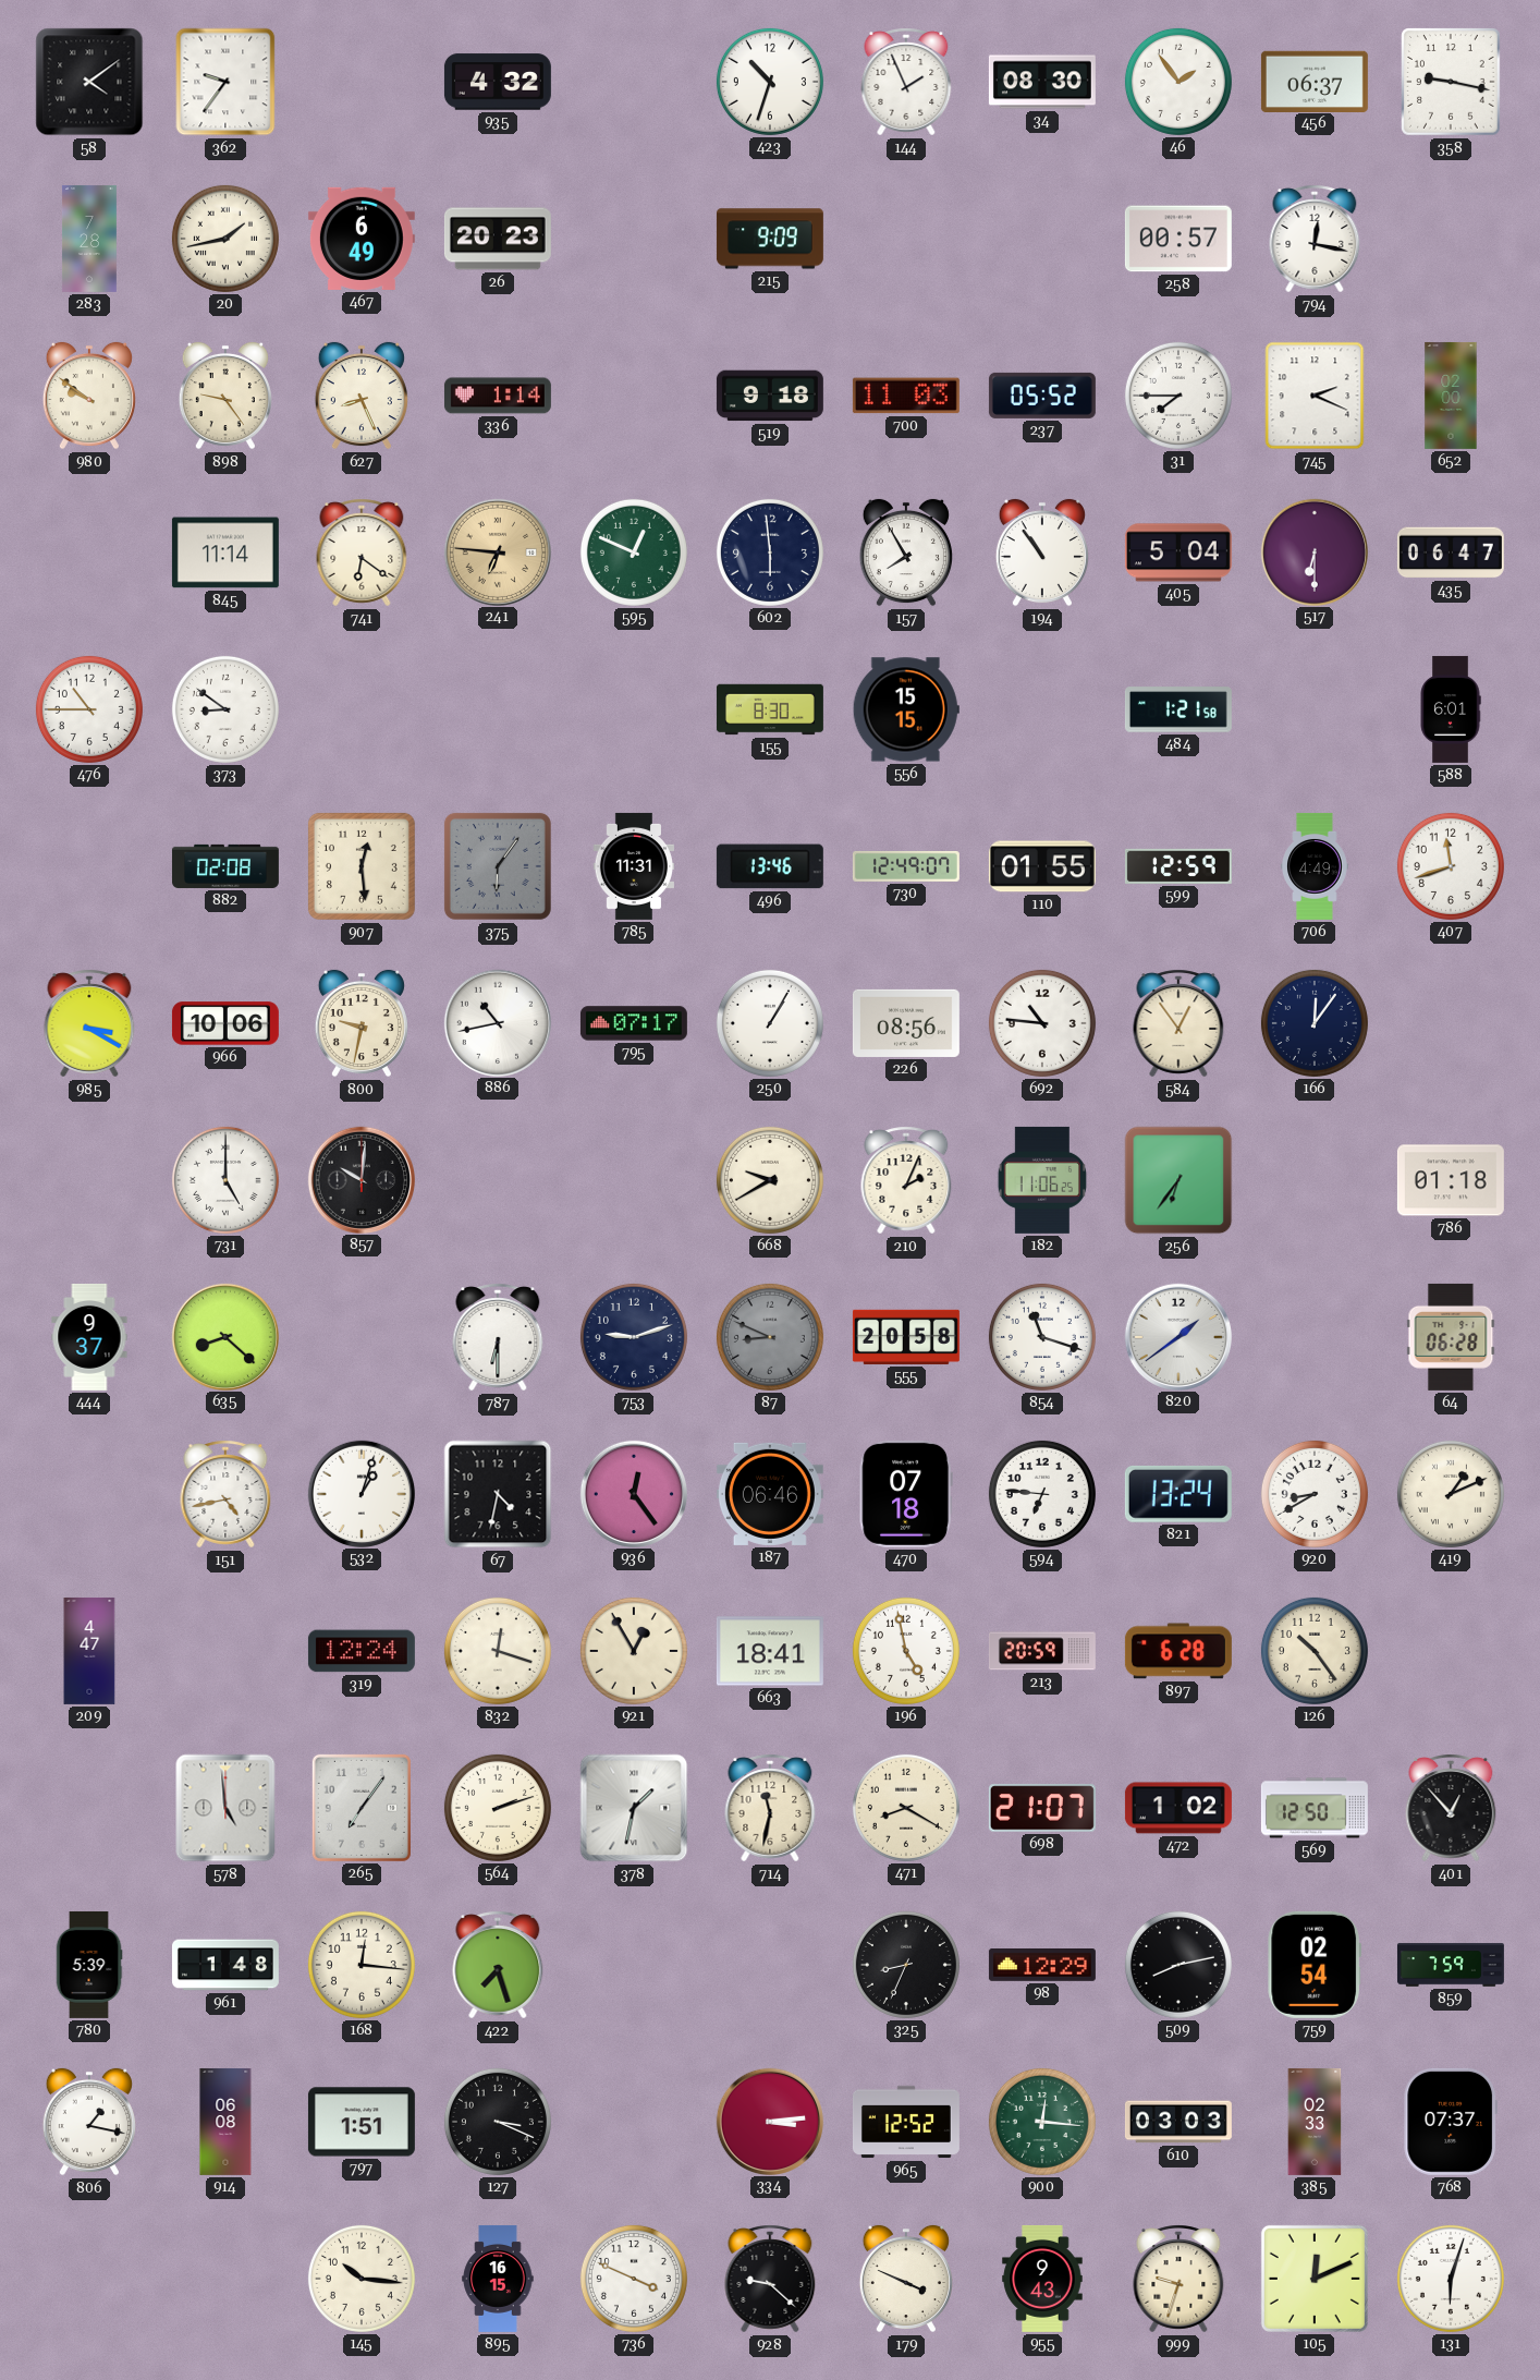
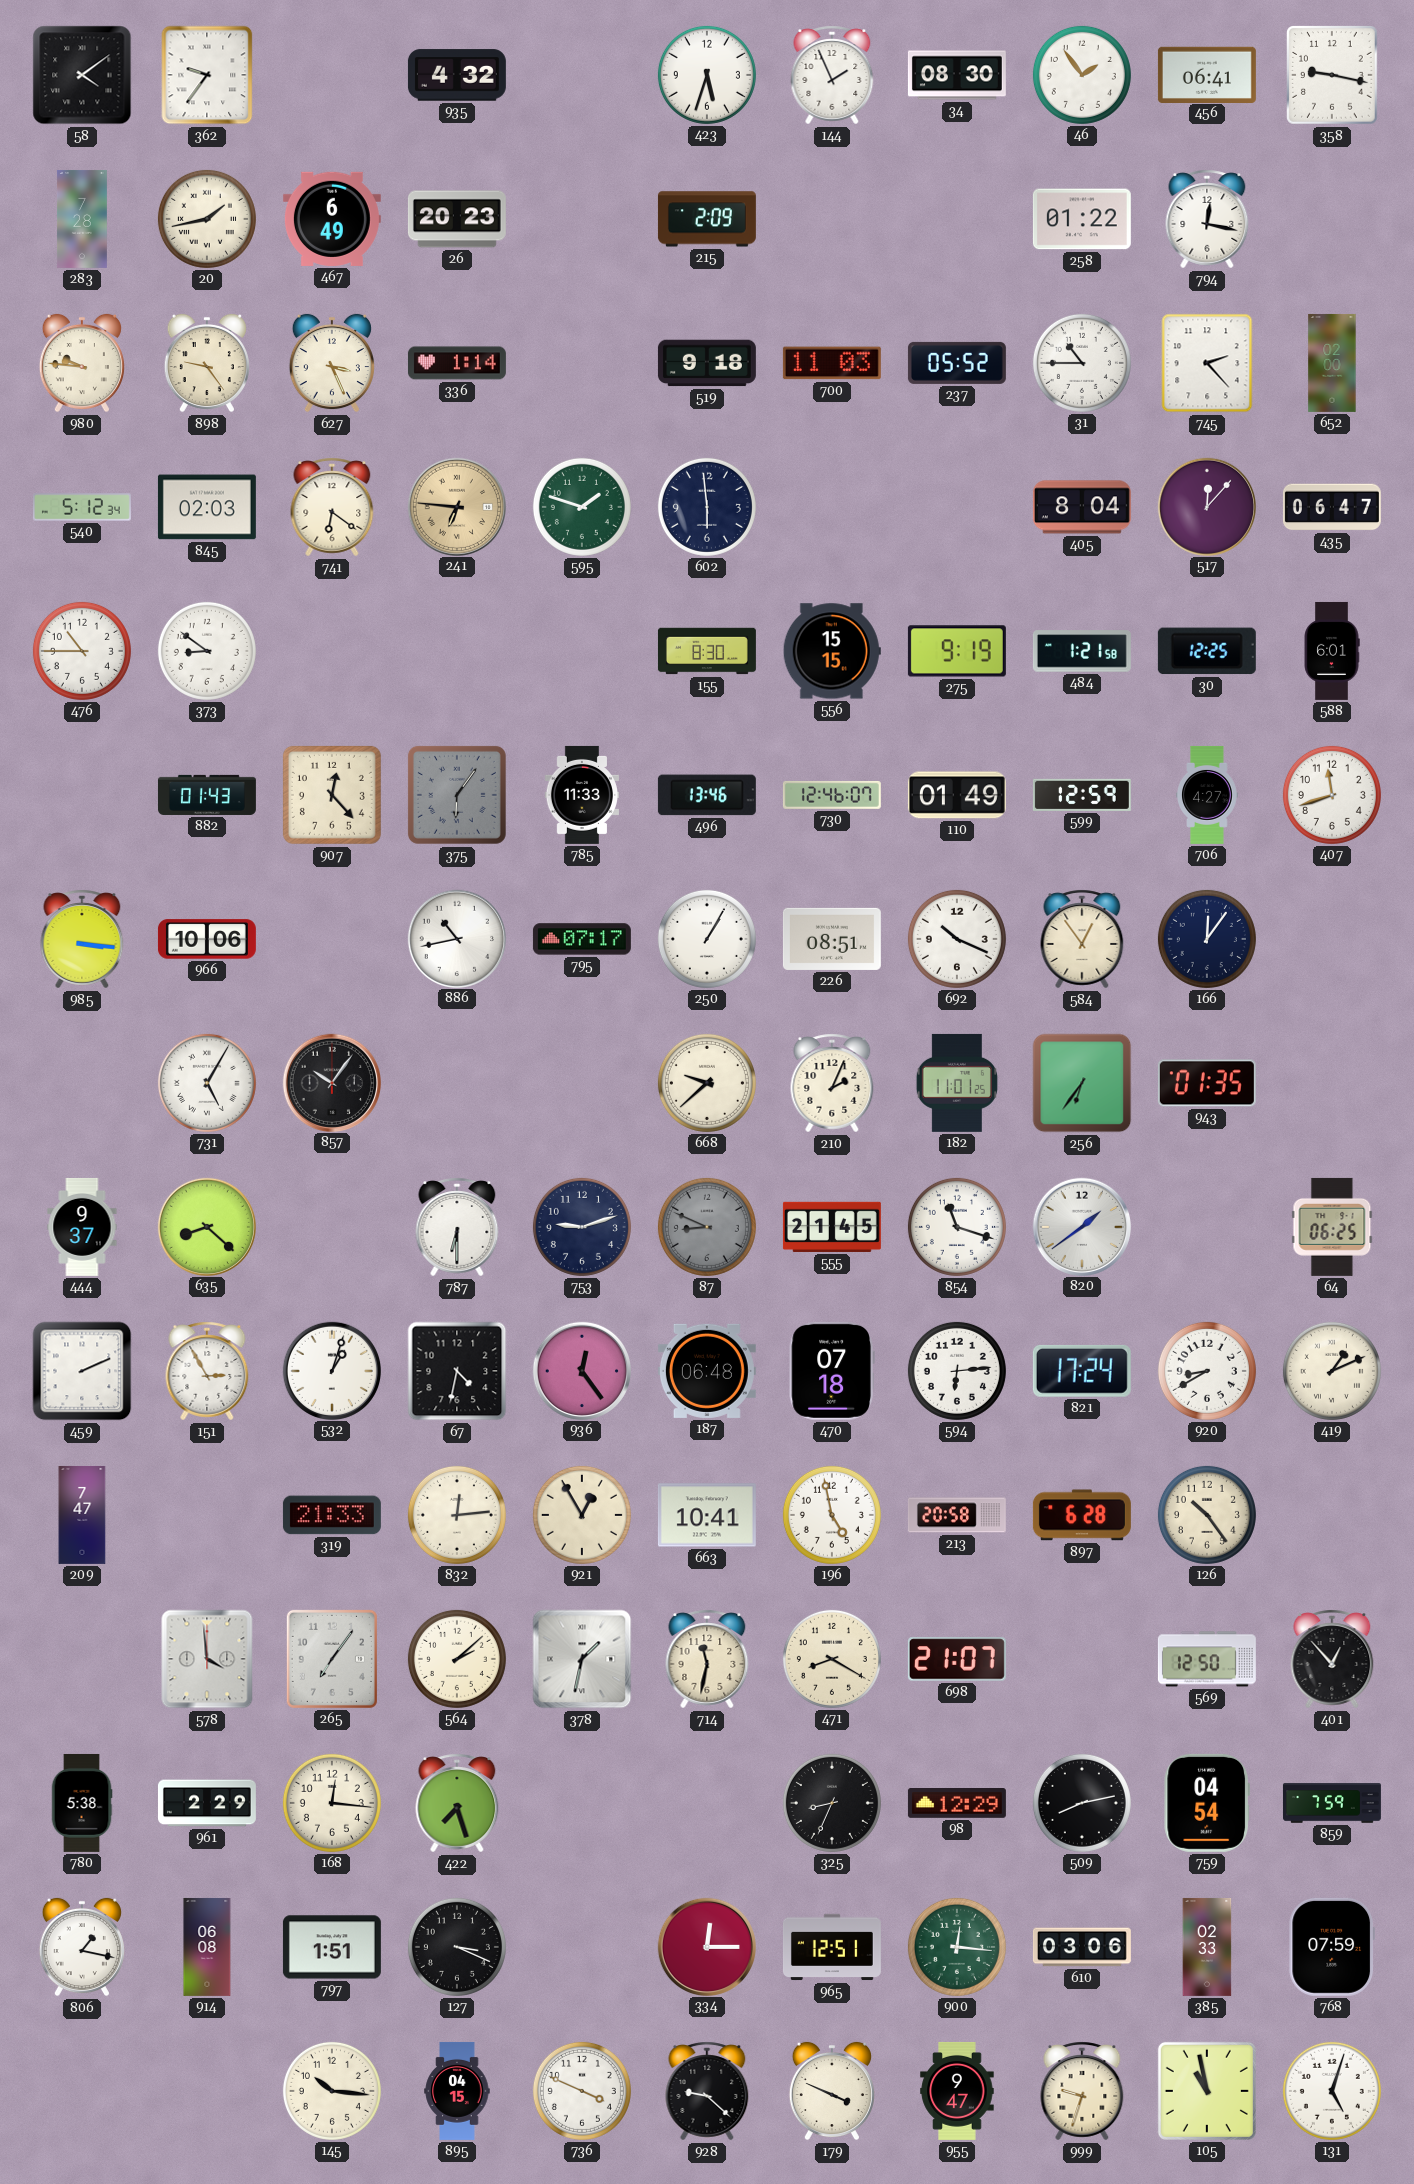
423: 10:33 -> 5:33 (707, 75)
456: 06:37 -> 06:41 (1207, 74)
215: 9:09 -> 2:09 (707, 219)
258: 00:57 -> 01:22 (1082, 219)
980: 9:51 -> 9:46 (82, 363)
627: 8:26 -> 3:26 (332, 363)
31: 7:45 -> 10:45 (1082, 363)
745: 2:19 -> 2:23 (1207, 363)
540: none -> 5:12 (82, 507)
845: 11:14 -> 02:03 (207, 507)
595: 12:49 -> 1:48 (582, 507)
157: 7:55 -> none (906, 552)
194: 10:54 -> none (1042, 552)
405: 5:04 -> 8:04 (1082, 507)
517: 6:30 -> 12:07 (1206, 506)
275: none -> 9:19 (957, 651)
30: none -> 12:25 (1207, 651)
882: 02:08 -> 01:43 (207, 795)
907: 12:29 -> 12:23 (332, 795)
785: 11:31 -> 11:33 (582, 795)
730: 12:49 -> 12:46 (832, 795)
110: 01:55 -> 01:49 (957, 795)
706: 4:49 -> 4:27 (1207, 795)
985: 3:20 -> 3:16 (82, 939)
800: 9:32 -> none (362, 1023)
226: 08:56 -> 08:51 (832, 939)
692: 10:46 -> 10:19 (957, 939)
731: 5:00 -> 5:05 (207, 1083)
857: 10:01 -> 10:06 (331, 1082)
668: 9:40 -> 9:38 (707, 1083)
182: 11:06 -> 11:01 (957, 1083)
943: none -> 01:35 (1207, 1083)
786: 01:18 -> none (1451, 1180)
555: 20:58 -> 21:45 (832, 1227)
64: 06:28 -> 06:25 (1332, 1227)
459: none -> 2:11 (82, 1371)
151: 4:43 -> 2:55 (207, 1371)
187: 06:46 -> 06:48 (707, 1371)
594: 6:46 -> 6:14 (957, 1371)
821: 13:24 -> 17:24 (1082, 1371)
209: 4:47 -> 7:47 (82, 1515)
319: 12:24 -> 21:33 (332, 1515)
832: 12:18 -> 12:14 (457, 1515)
663: 18:41 -> 10:41 (707, 1515)
213: 20:59 -> 20:58 (957, 1515)
578: 4:59 -> 3:59 (207, 1659)
564: 2:12 -> 2:08 (457, 1659)
472: 1:02 -> none (1178, 1808)
780: 5:39 -> 5:38 (82, 1803)
961: 1:48 -> 2:29 (207, 1803)
759: 02:54 -> 04:54 (1206, 1803)
334: 3:14 -> 12:15 (706, 1946)
965: 12:52 -> 12:51 (832, 1947)
610: 03:03 -> 03:06 (1082, 1947)
768: 07:37 -> 07:59 (1331, 1947)
895: 16:15 -> 04:15 (457, 2091)
955: 9:43 -> 9:47 (957, 2091)
105: 12:11 -> 10:58 (1207, 2091)
131: 6:03 -> 5:03 (1332, 2091)
